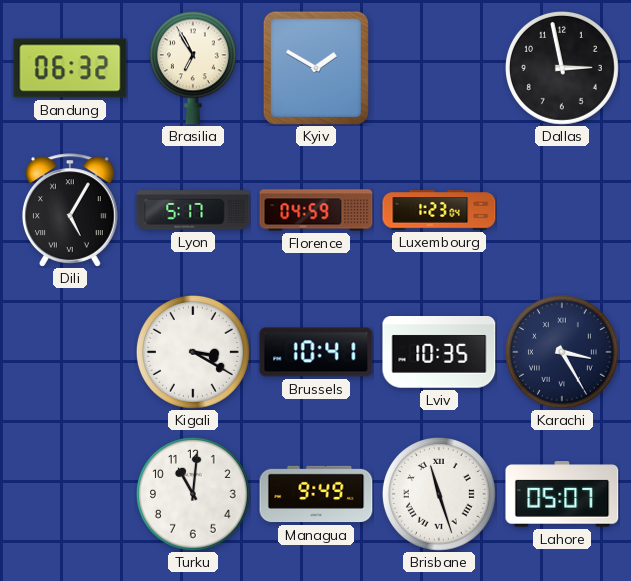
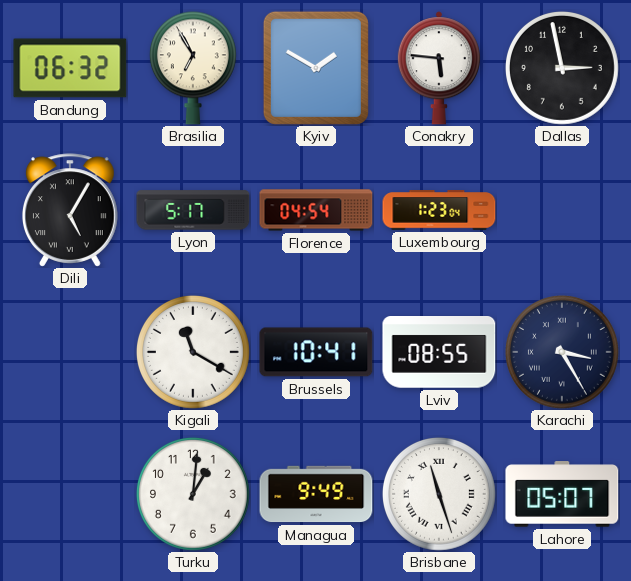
Conakry: none -> 5:46 (439, 68)
Florence: 04:59 -> 04:54 (316, 210)
Kigali: 3:20 -> 11:20 (193, 352)
Lviv: 10:35 -> 08:55 (439, 353)
Turku: 11:01 -> 1:01 (193, 494)
